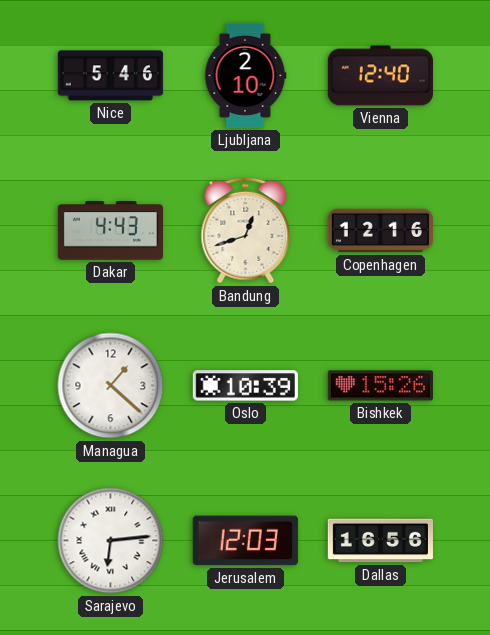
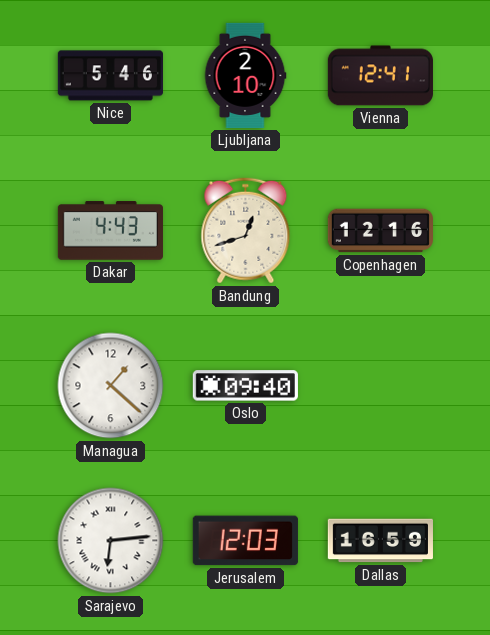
Vienna: 12:40 -> 12:41 (380, 76)
Oslo: 10:39 -> 09:40 (245, 386)
Bishkek: 15:26 -> none (380, 386)
Dallas: 16:56 -> 16:59 (380, 541)
